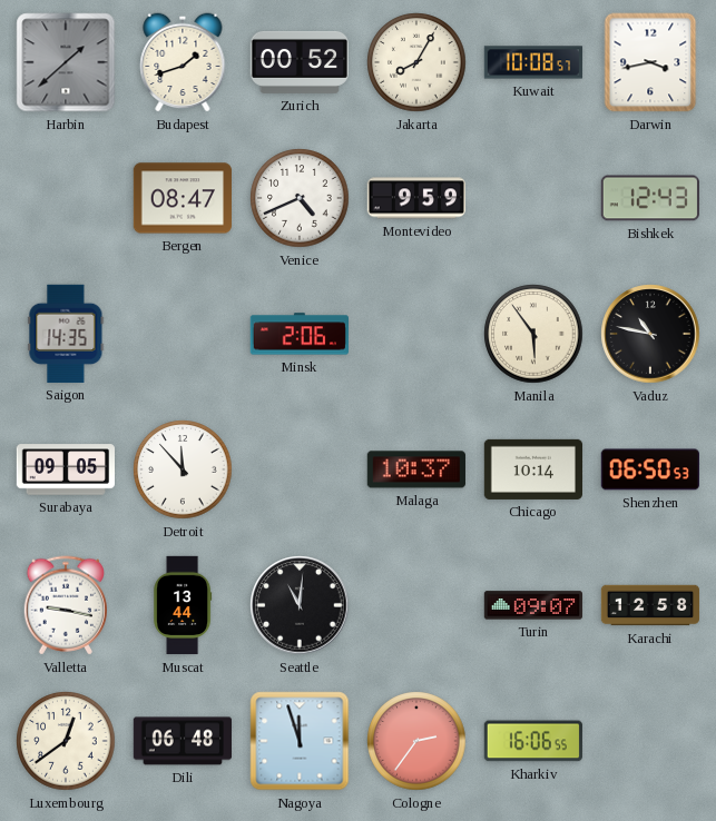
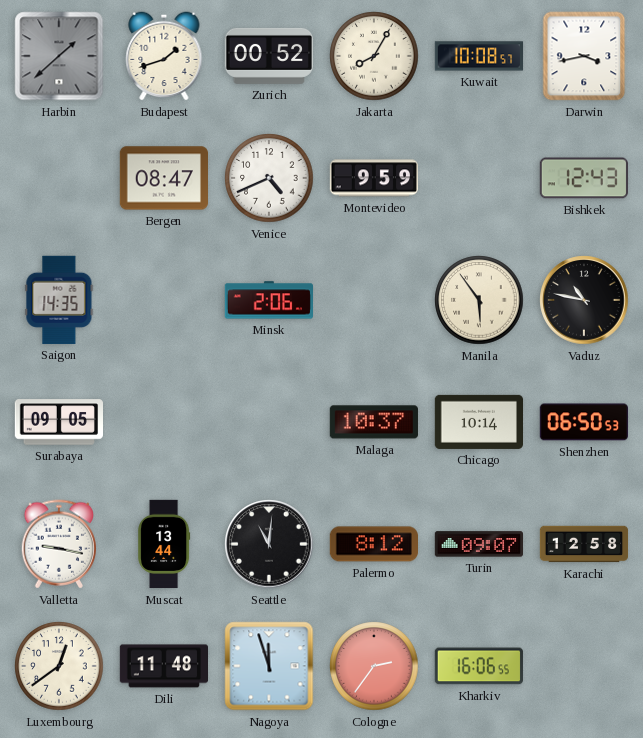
Detroit: 11:53 -> none (183, 469)
Palermo: none -> 8:12 (373, 544)
Dili: 06:48 -> 11:48 (163, 666)
